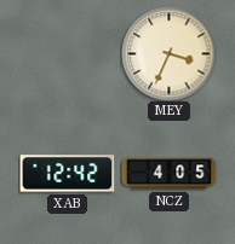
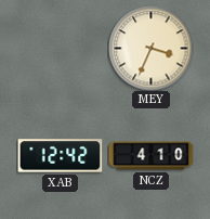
NCZ: 4:05 -> 4:10 (150, 156)
